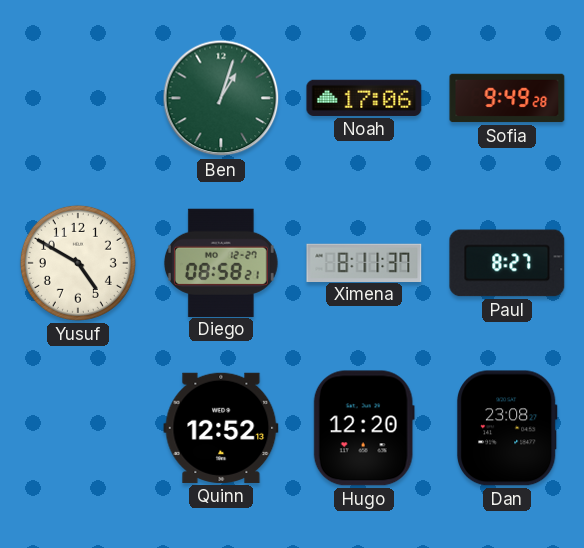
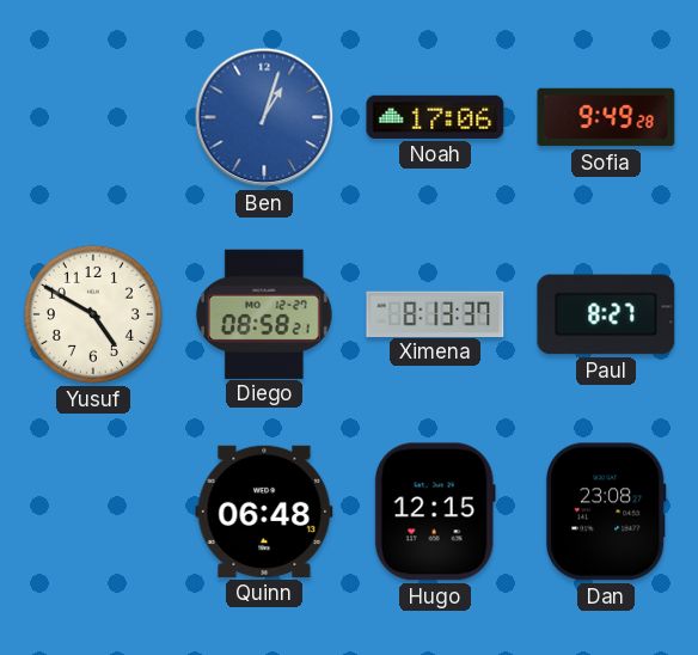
Ben dial: green -> blue (264, 117)
Ximena: 8:11 -> 8:13 (435, 313)
Quinn: 12:52 -> 06:48 (264, 512)
Hugo: 12:20 -> 12:15 (435, 512)
